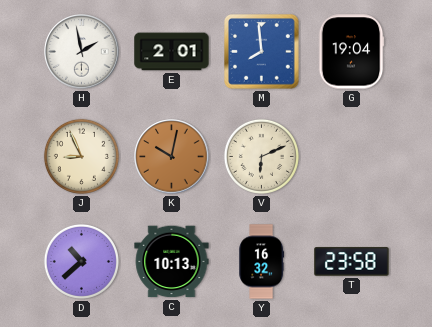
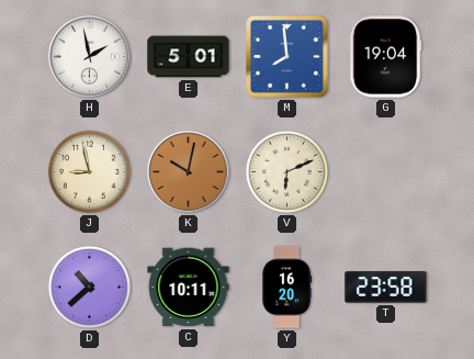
E: 2:01 -> 5:01 (189, 57)
J: 8:56 -> 8:58 (89, 171)
C: 10:13 -> 10:11 (189, 288)
Y: 16:32 -> 16:20 (287, 288)
